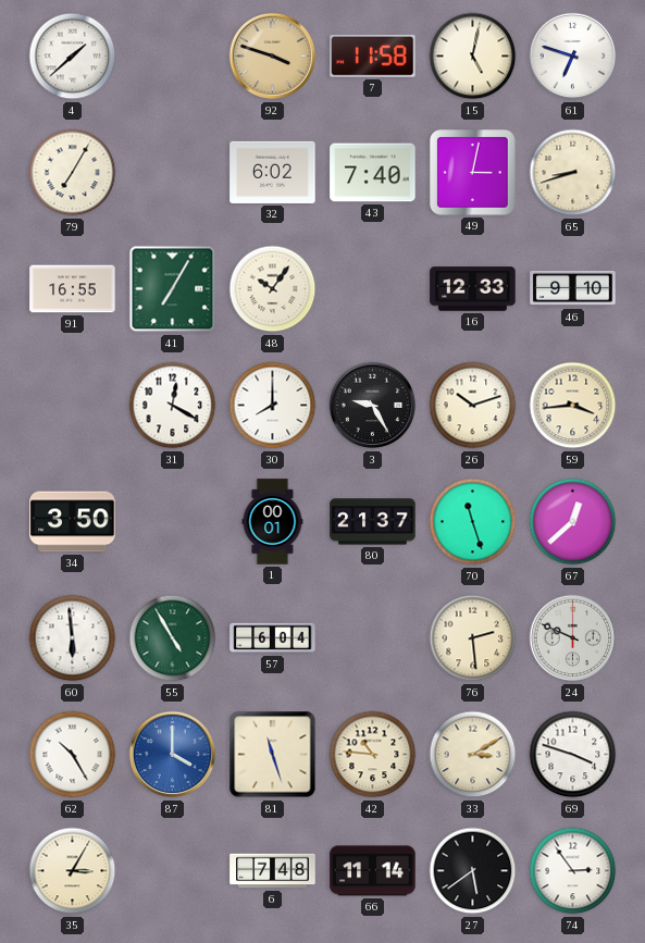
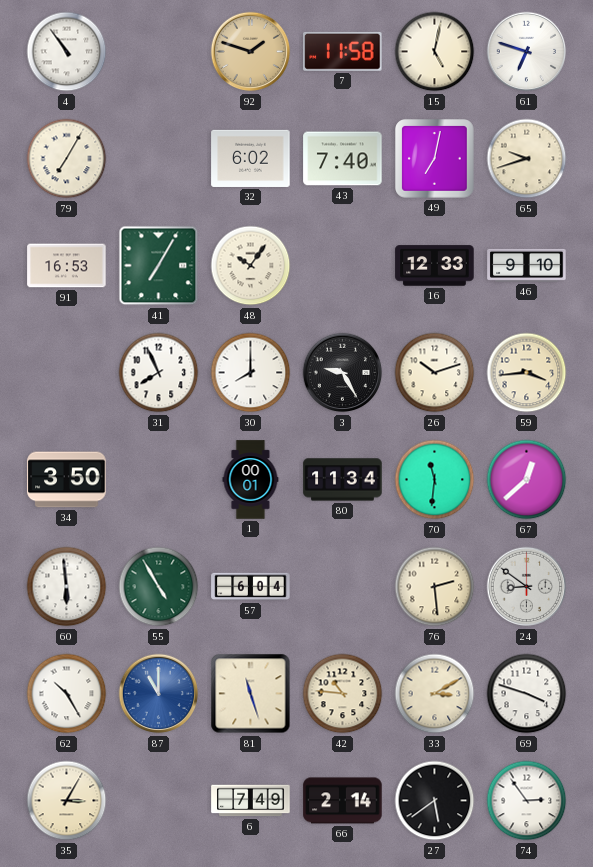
4: 1:38 -> 10:54 (67, 52)
92: 3:48 -> 1:48 (251, 52)
49: 3:02 -> 7:02 (435, 159)
65: 8:42 -> 9:42 (527, 159)
91: 16:55 -> 16:53 (67, 266)
31: 12:20 -> 7:56 (159, 373)
80: 21:37 -> 11:34 (343, 480)
70: 11:27 -> 11:31 (435, 480)
24: 9:49 -> 8:51 (527, 587)
87: 4:00 -> 11:00 (159, 694)
6: 7:48 -> 7:49 (251, 801)
66: 11:14 -> 2:14 (343, 801)
